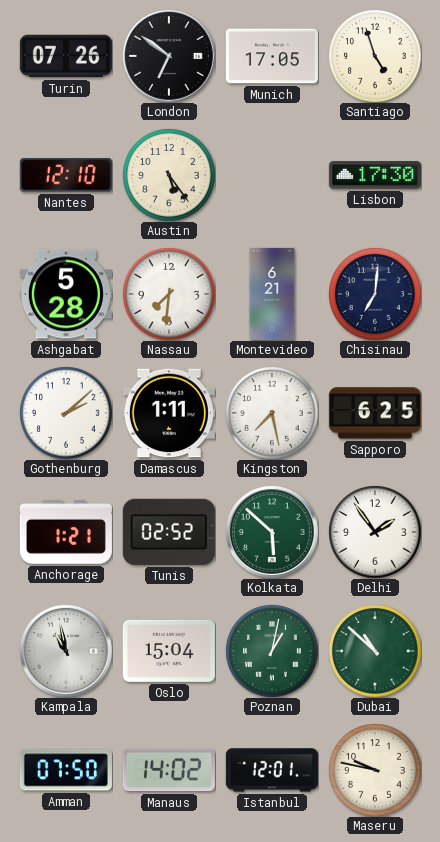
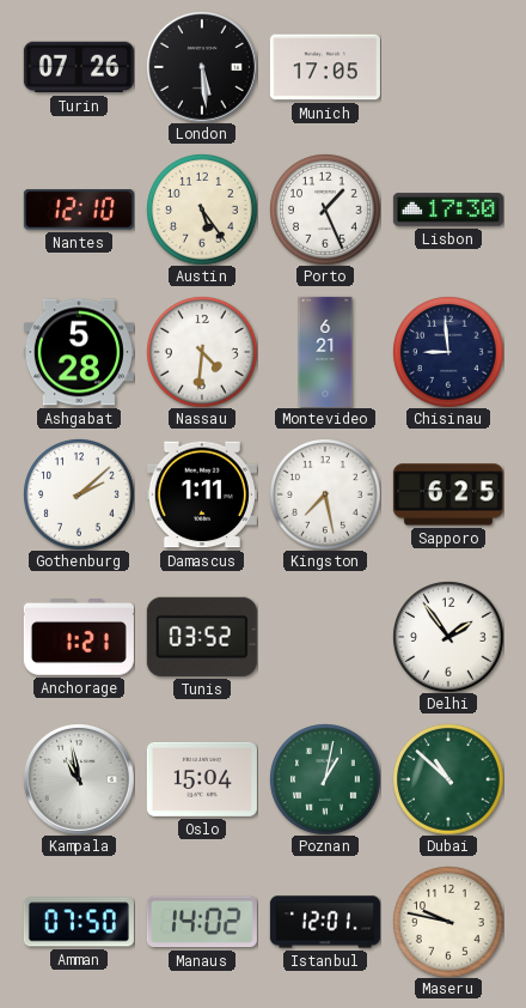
London: 6:51 -> 5:29 (202, 67)
Santiago: 4:57 -> none (375, 56)
Porto: none -> 1:26 (325, 210)
Nassau: 7:31 -> 4:31 (202, 352)
Chisinau: 7:01 -> 8:59 (448, 352)
Tunis: 02:52 -> 03:52 (202, 637)
Kolkata: 5:52 -> none (272, 532)
